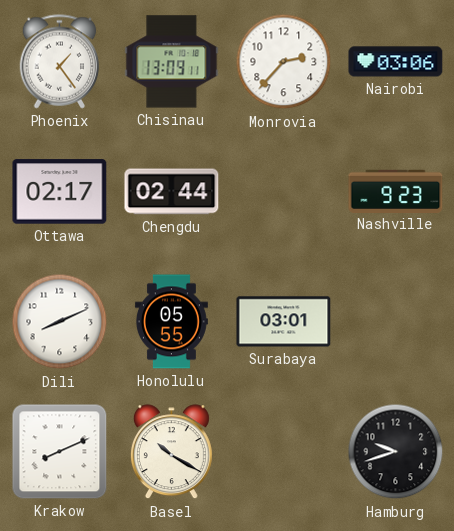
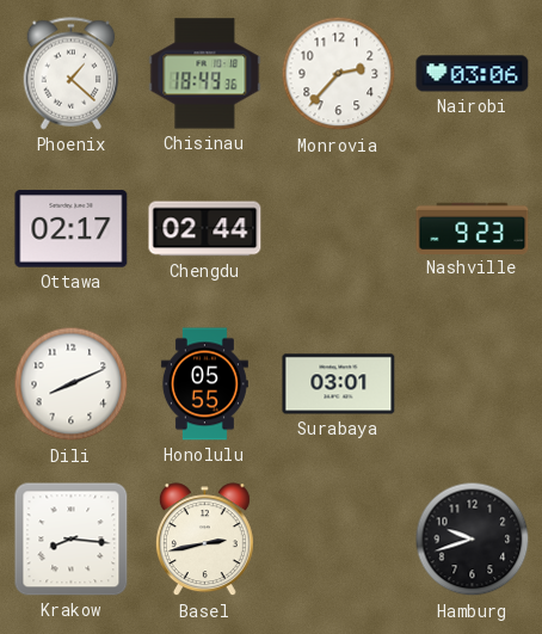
Phoenix: 1:24 -> 1:22 (72, 74)
Chisinau: 13:09 -> 18:49 (205, 74)
Krakow: 8:11 -> 8:16 (72, 540)
Basel: 10:20 -> 2:43 (204, 540)
